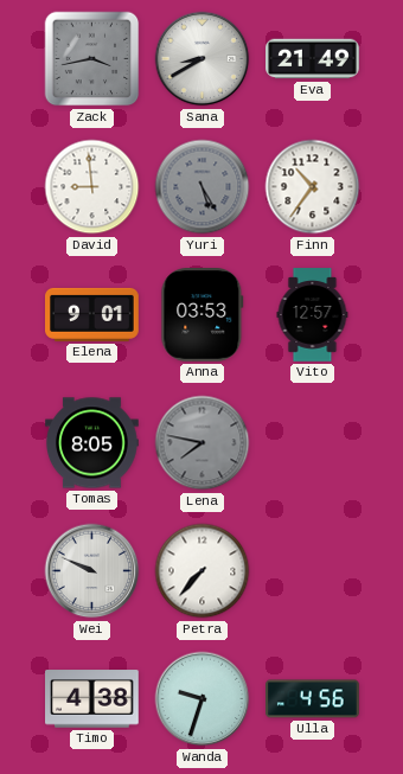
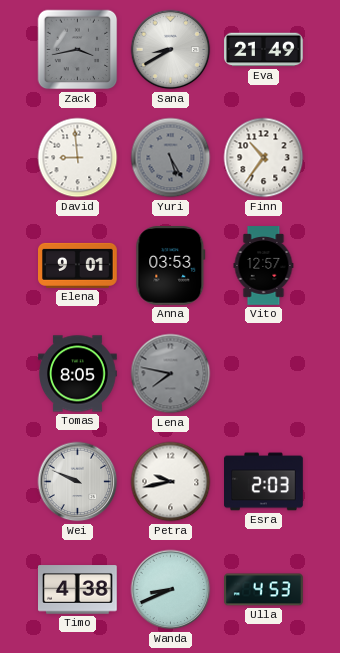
Petra: 7:37 -> 9:43 (171, 482)
Esra: none -> 2:03 (264, 482)
Wanda: 9:33 -> 8:41 (171, 590)
Ulla: 4:56 -> 4:53 (264, 590)
